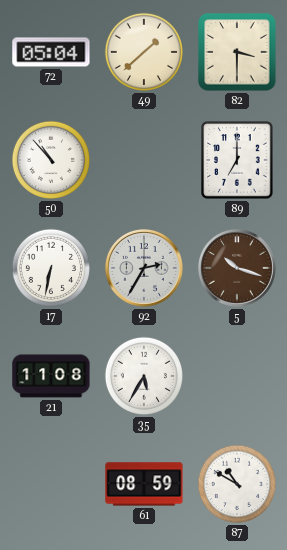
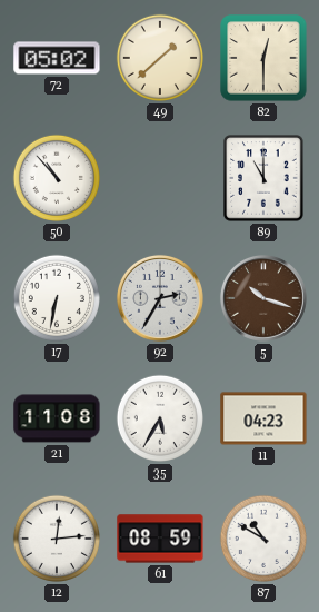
72: 05:04 -> 05:02 (57, 58)
82: 3:30 -> 12:30 (263, 58)
89: 7:00 -> 11:00 (263, 178)
11: none -> 04:23 (263, 418)
12: none -> 12:14 (57, 539)
